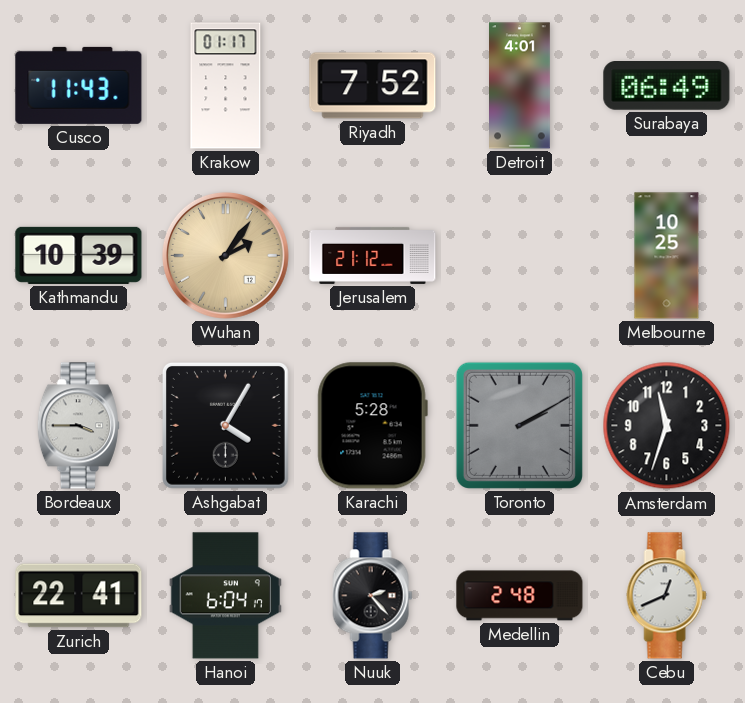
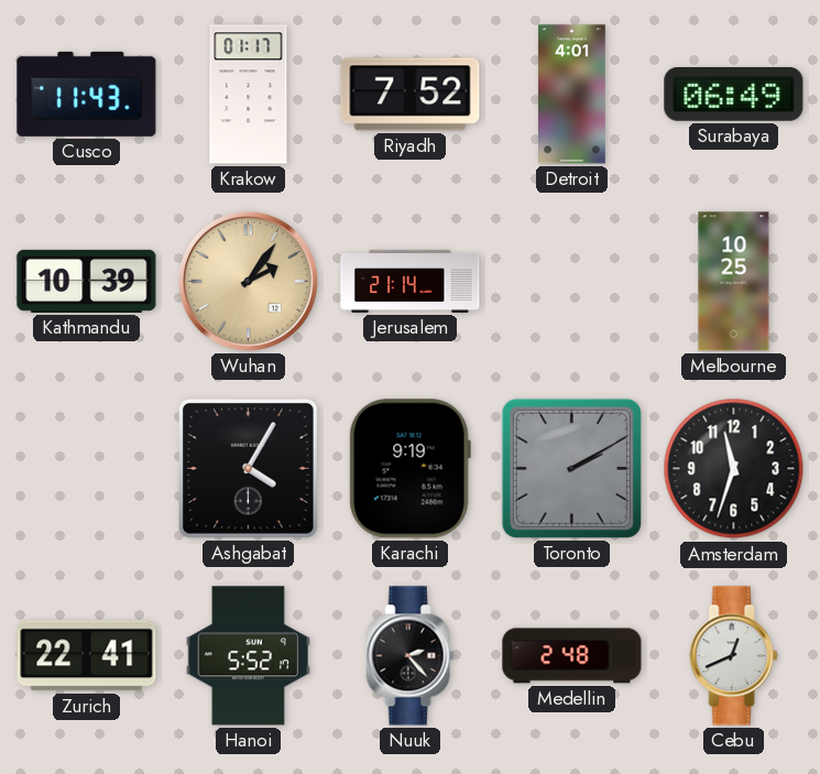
Jerusalem: 21:12 -> 21:14 (411, 281)
Bordeaux: 3:45 -> none (78, 426)
Karachi: 5:28 -> 9:19 (409, 469)
Hanoi: 6:04 -> 5:52 (248, 656)
